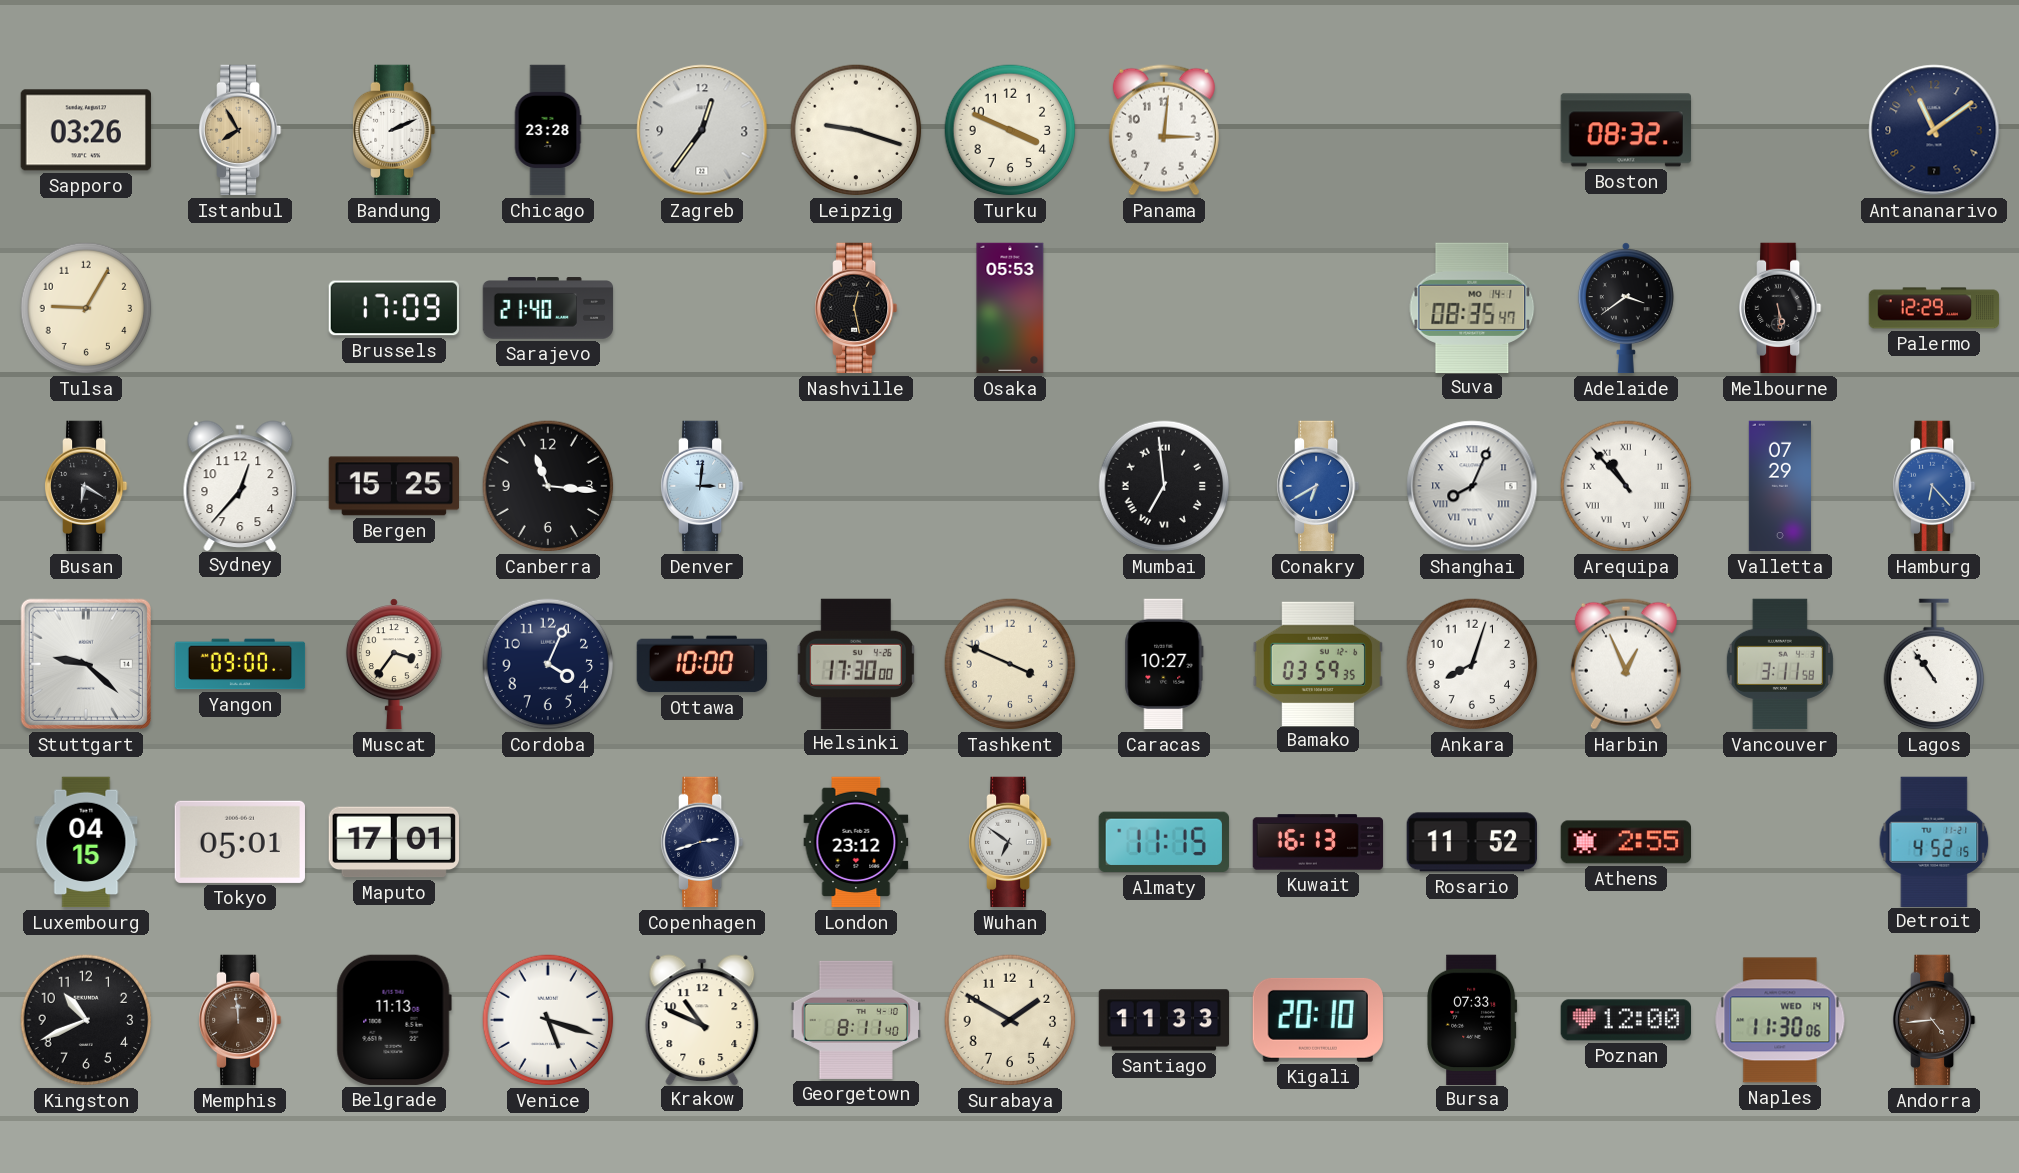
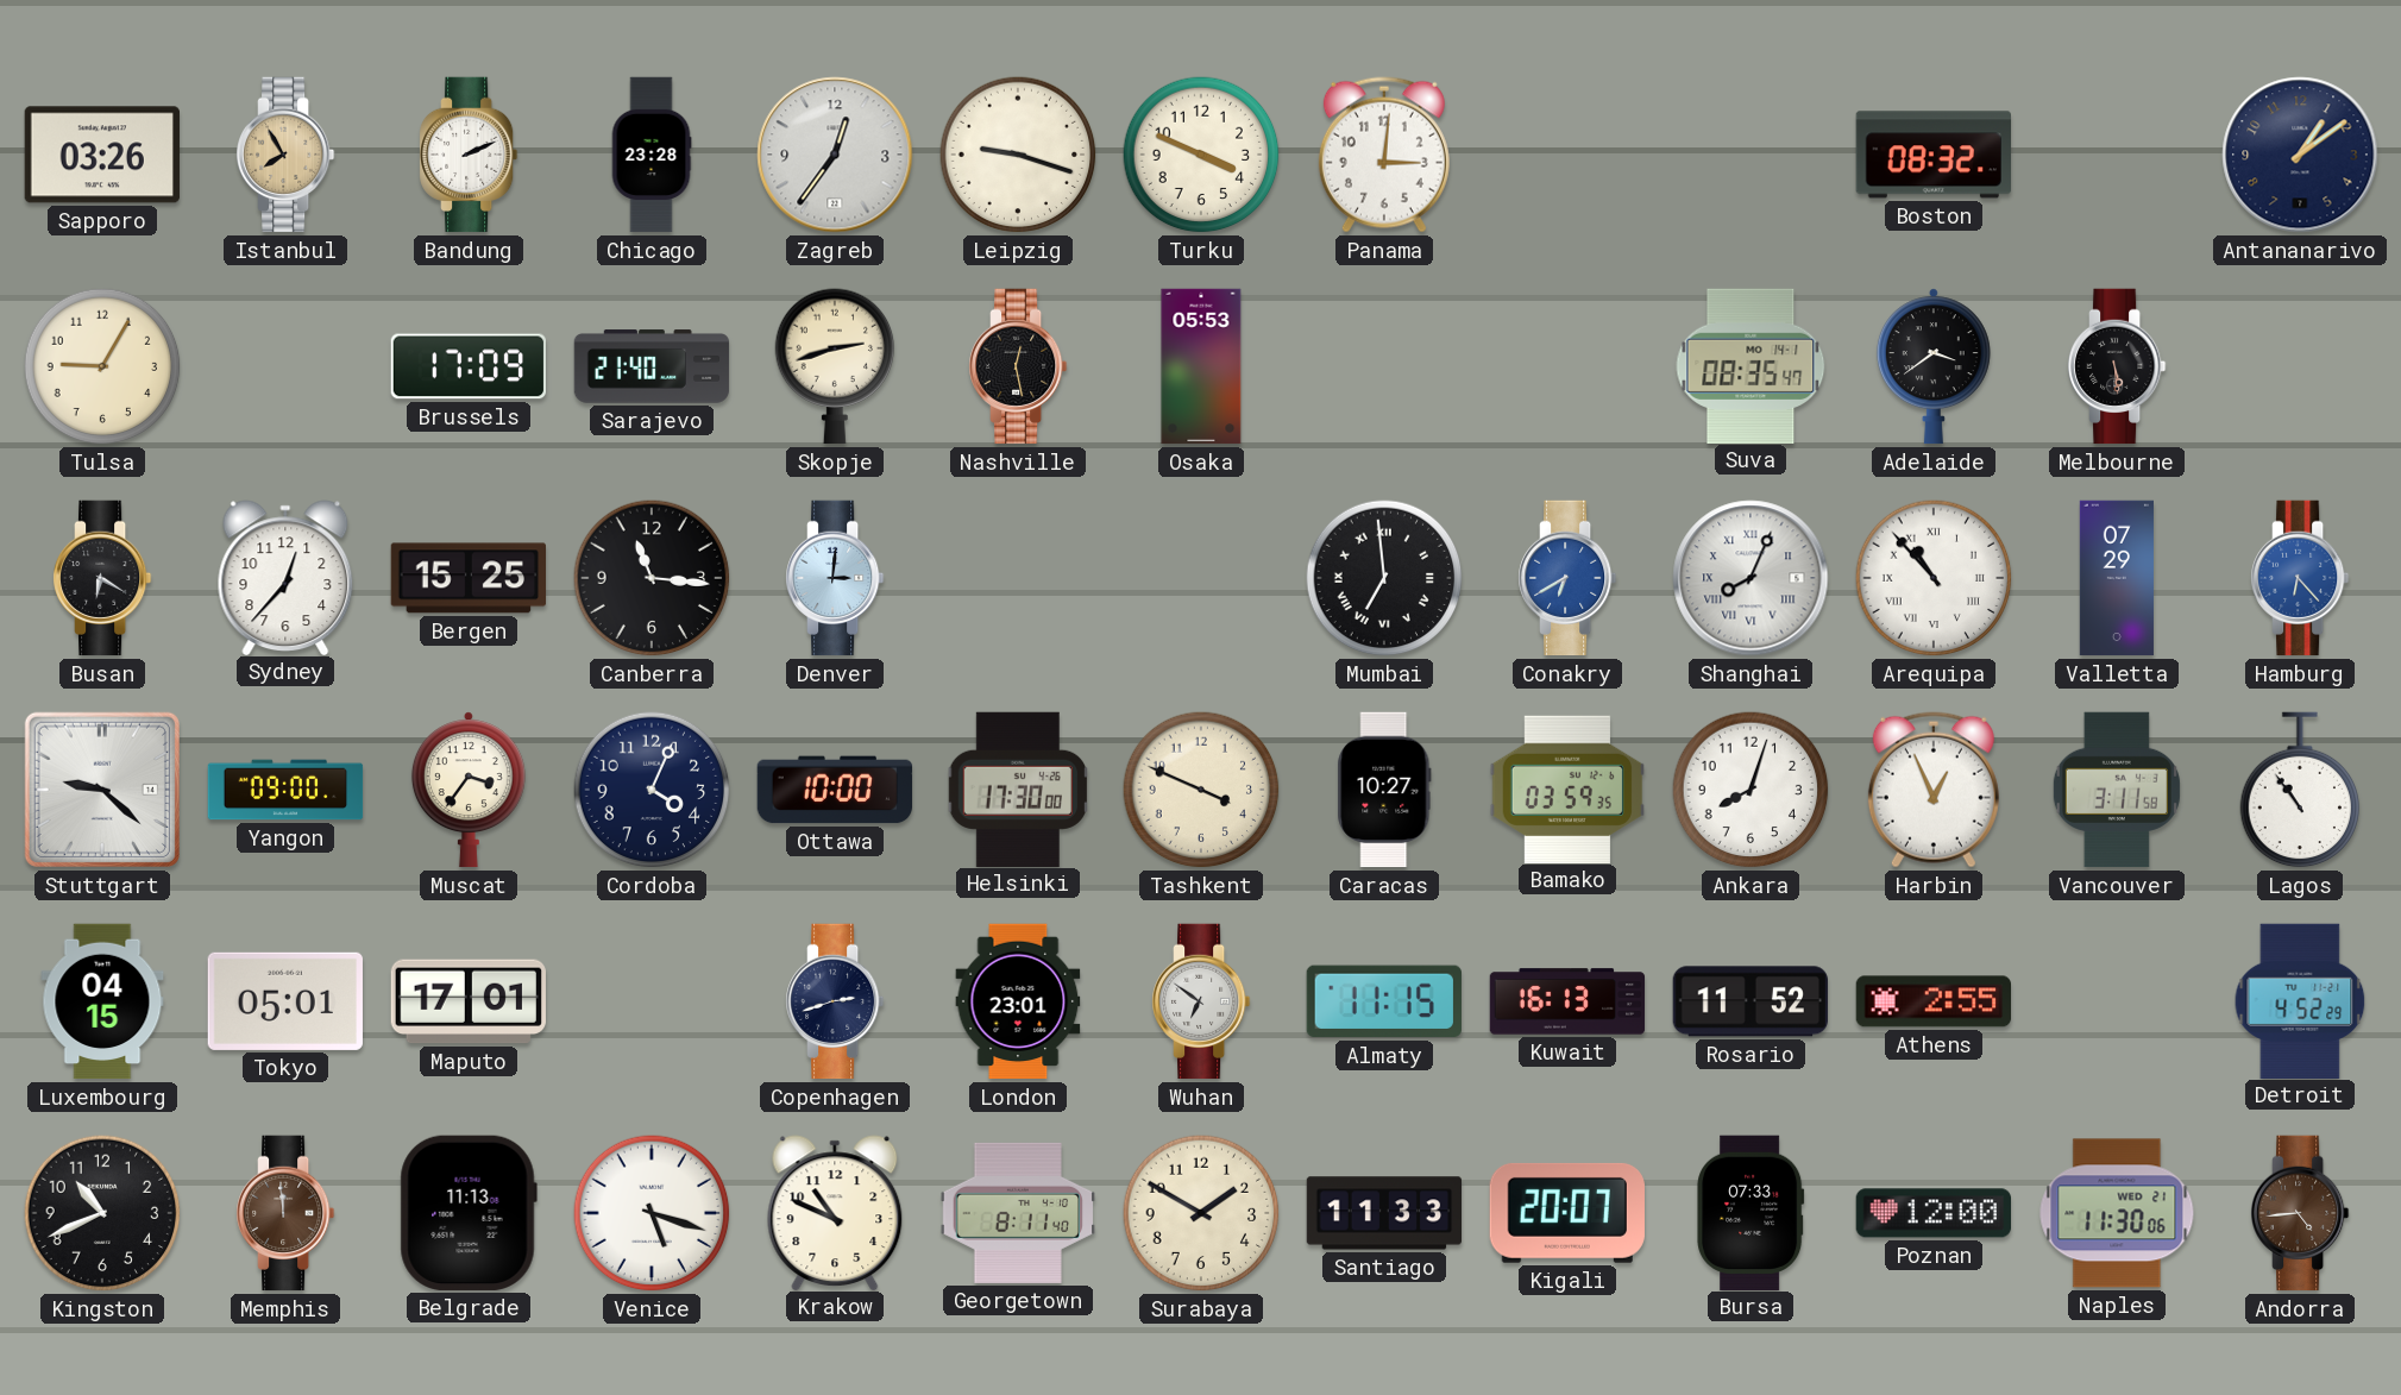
Antananarivo: 11:09 -> 1:09 (2300, 155)
Skopje: none -> 2:42 (835, 366)
Palermo: 12:29 -> none (1934, 308)
London: 23:12 -> 23:01 (1018, 1001)
Detroit: 4:52:15 -> 4:52:29 (2300, 1000)
Kigali: 20:10 -> 20:07 (1567, 1213)
Naples date: WED 14 -> WED 21 (2117, 1213)
